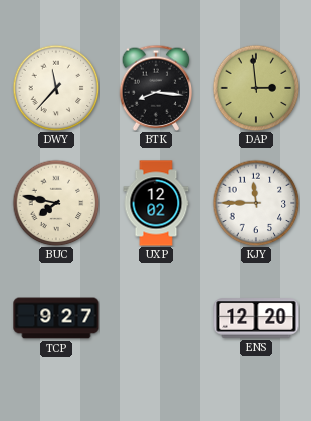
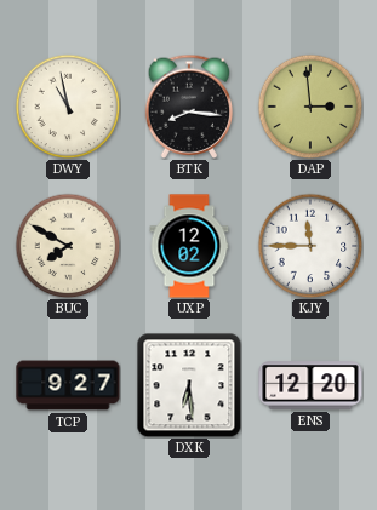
DWY: 11:37 -> 10:58 (68, 107)
BUC: 7:47 -> 7:50 (68, 246)
DXK: none -> 6:29 (189, 385)
